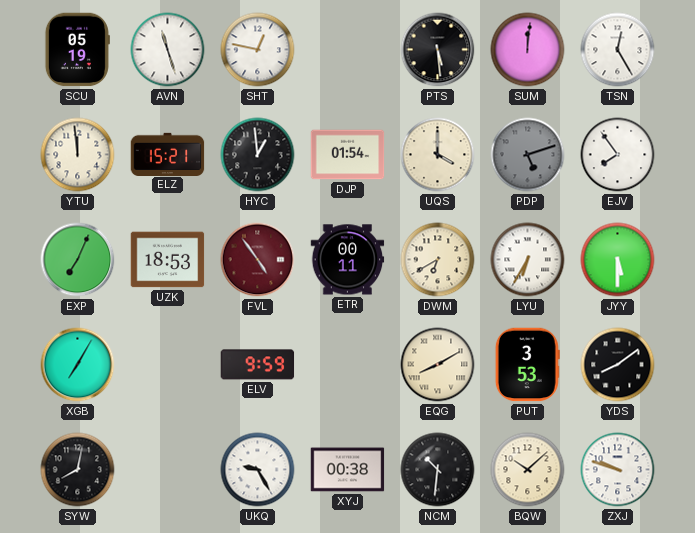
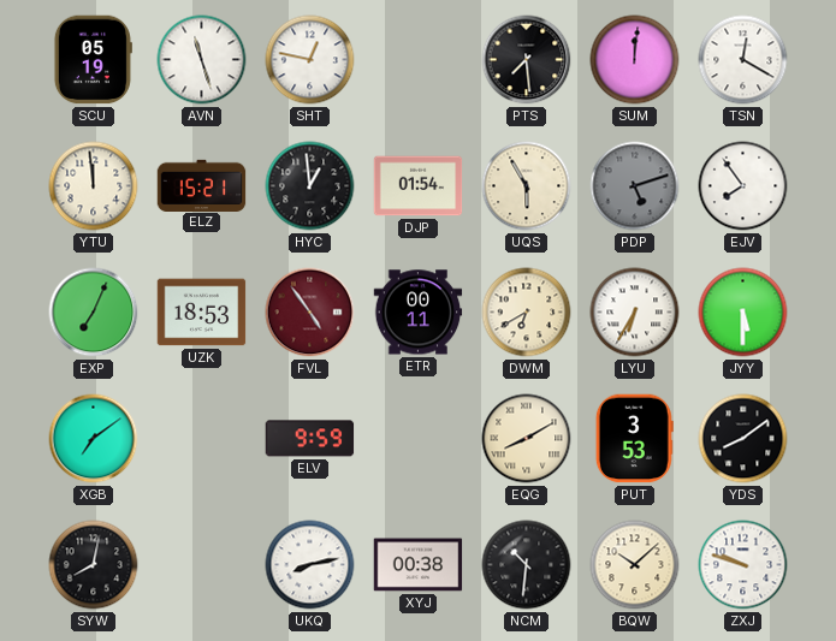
PTS: 5:29 -> 7:29 (527, 60)
TSN: 12:25 -> 12:20 (743, 60)
UQS: 4:00 -> 5:55 (527, 186)
XGB: 7:05 -> 7:09 (94, 439)
UKQ: 9:25 -> 8:13 (310, 565)
